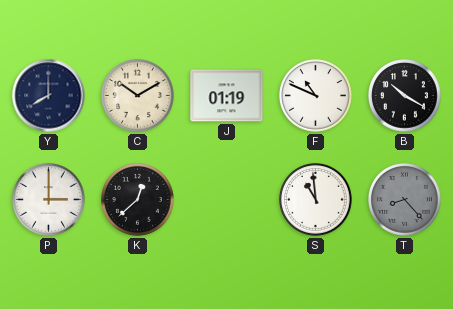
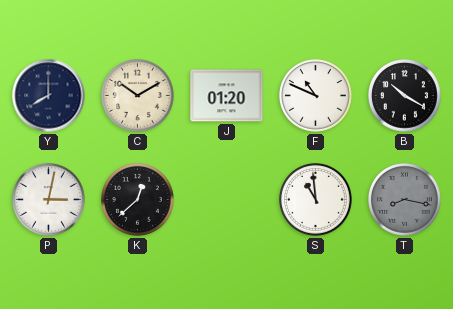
J: 01:19 -> 01:20 (227, 96)
P: 3:00 -> 3:02 (49, 200)
T: 8:23 -> 8:17 (405, 200)
